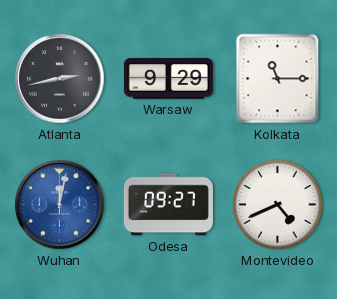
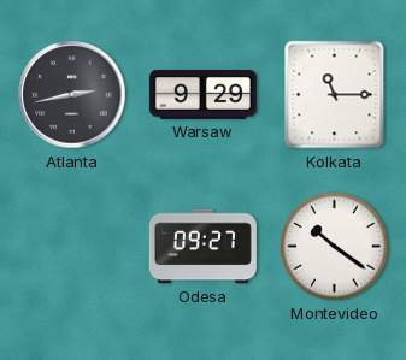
Wuhan: 12:02 -> none (60, 205)
Montevideo: 4:41 -> 10:21 (335, 247)
